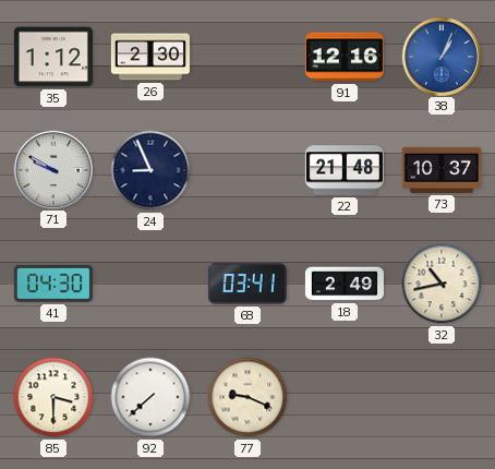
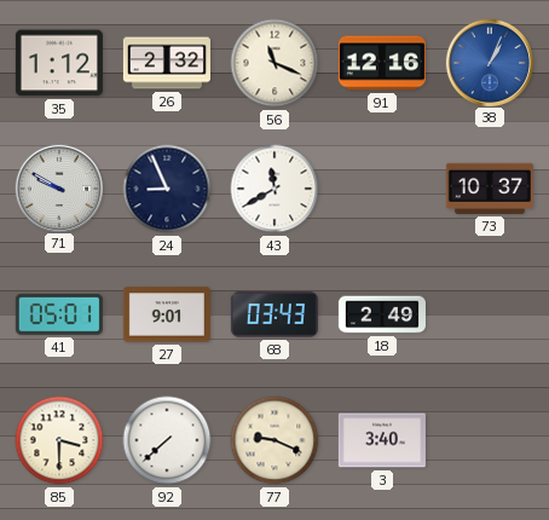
26: 2:30 -> 2:32 (167, 63)
56: none -> 11:19 (274, 63)
43: none -> 11:40 (274, 189)
22: 21:48 -> none (345, 170)
41: 04:30 -> 05:01 (59, 314)
27: none -> 9:01 (167, 314)
68: 03:41 -> 03:43 (274, 314)
32: 10:43 -> none (442, 284)
3: none -> 3:40 (382, 440)
